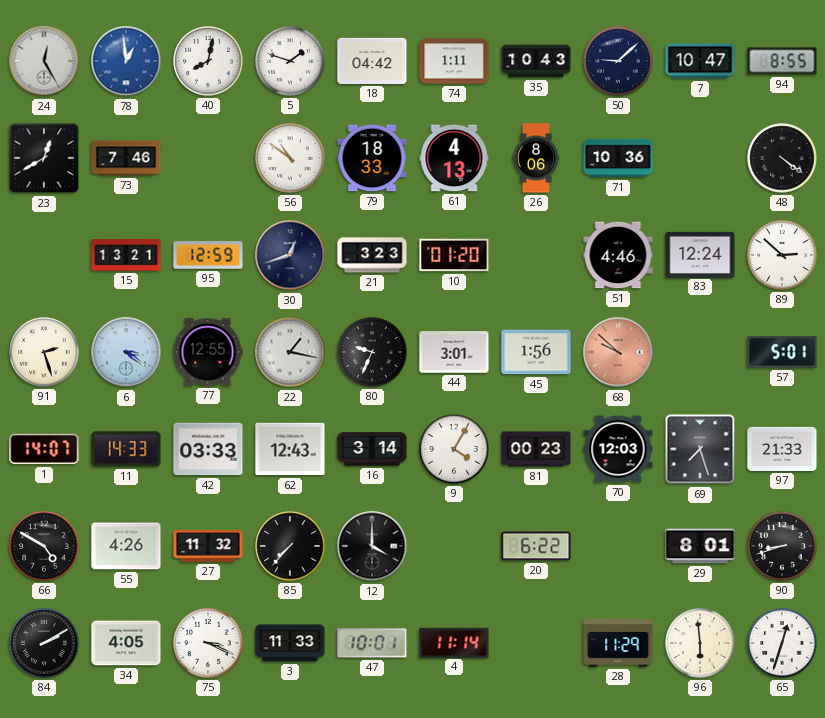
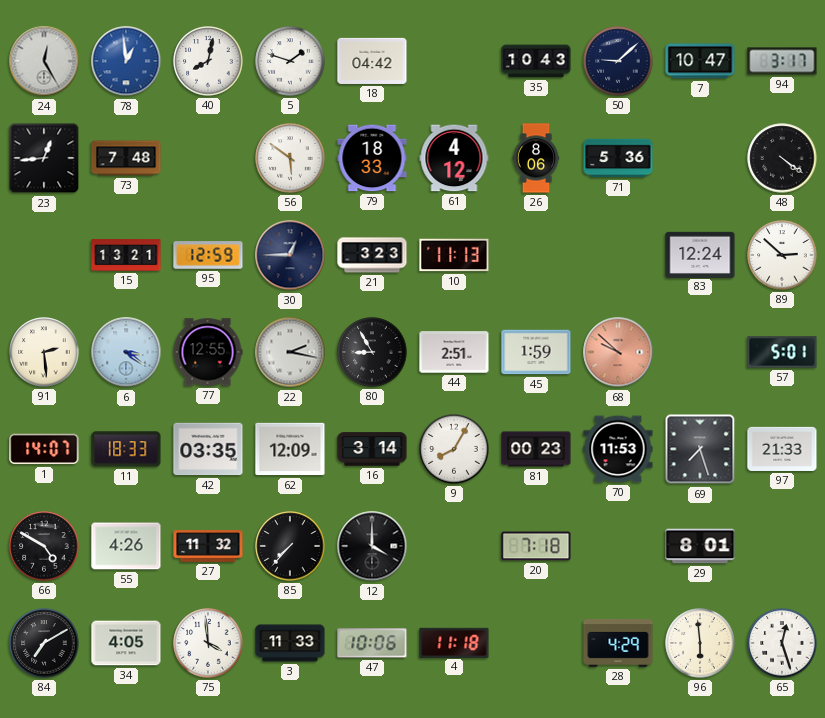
74: 1:11 -> none (454, 61)
94: 8:55 -> 3:17 (782, 61)
23: 12:40 -> 12:44 (44, 158)
73: 7:46 -> 7:48 (126, 158)
56: 10:51 -> 5:51 (290, 158)
61: 4:13 -> 4:12 (454, 158)
71: 10:36 -> 5:36 (618, 158)
30: 12:42 -> 12:45 (290, 255)
10: 01:20 -> 11:13 (454, 255)
51: 4:46 -> none (618, 255)
91: 2:27 -> 2:29 (44, 352)
22: 1:17 -> 2:17 (290, 352)
80: 9:34 -> 8:55 (372, 352)
44: 3:01 -> 2:51 (454, 352)
45: 1:56 -> 1:59 (536, 352)
11: 14:33 -> 18:33 (126, 449)
42: 03:33 -> 03:35 (208, 449)
62: 12:43 -> 12:09 (290, 449)
9: 4:05 -> 8:05 (454, 449)
70: 12:03 -> 11:53 (618, 449)
20: 6:22 -> 7:18 (536, 546)
90: 8:42 -> none (782, 546)
84: 2:10 -> 7:10 (44, 643)
75: 3:19 -> 3:59 (208, 643)
47: 10:01 -> 10:06 (372, 643)
4: 11:14 -> 11:18 (454, 642)
28: 11:29 -> 4:29 (618, 643)
65: 12:33 -> 12:27 (782, 643)
